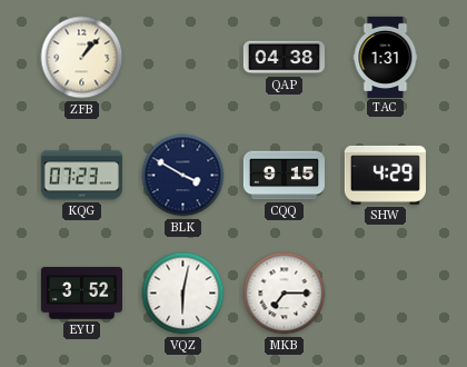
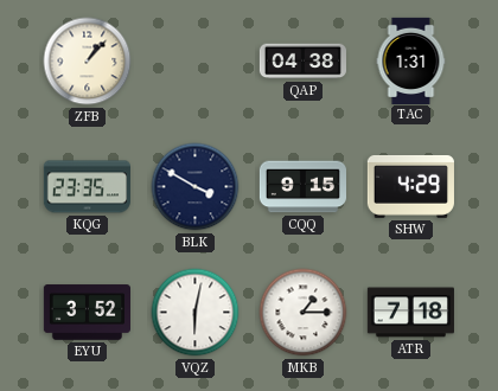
KQG: 07:23 -> 23:35 (87, 187)
MKB: 7:15 -> 1:15 (304, 313)
ATR: none -> 7:18 (410, 313)
